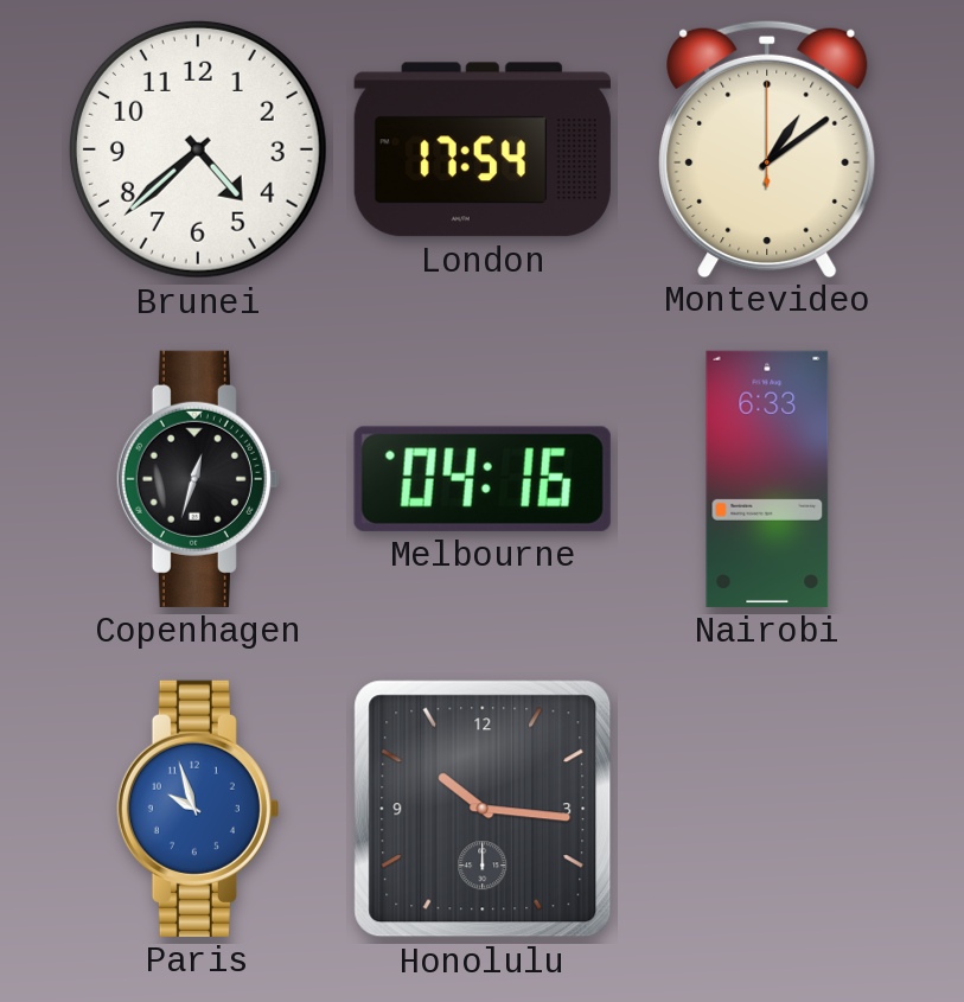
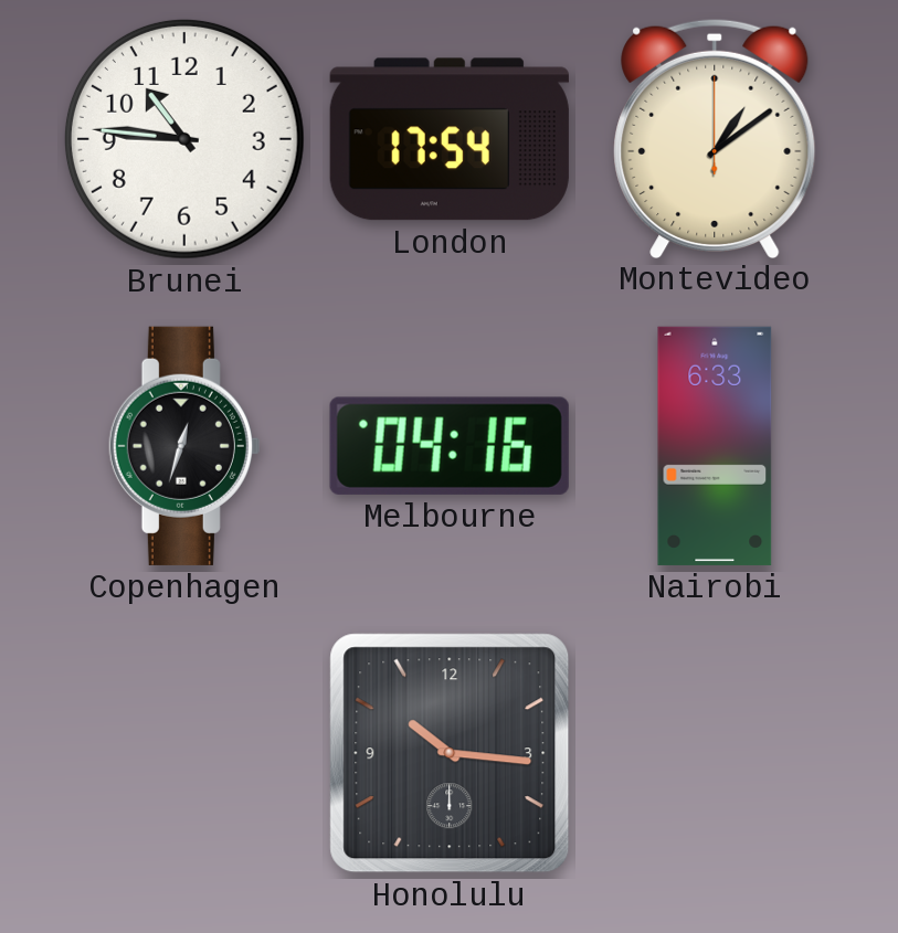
Brunei: 4:38 -> 10:46 (184, 139)
Paris: 9:57 -> none (198, 809)
